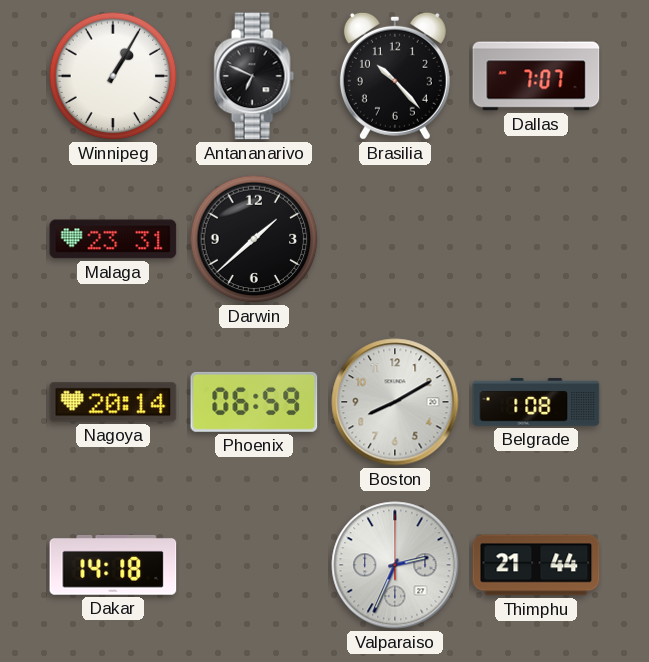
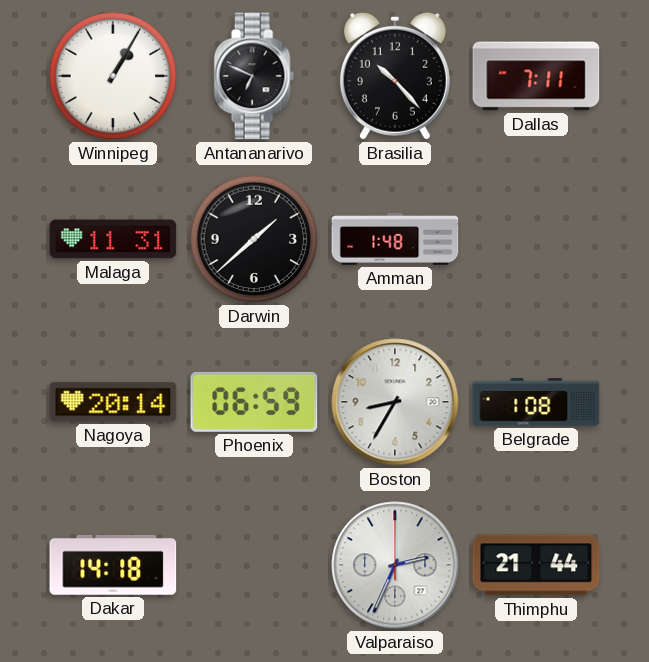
Dallas: 7:07 -> 7:11 (536, 76)
Malaga: 23:31 -> 11:31 (113, 239)
Amman: none -> 1:48 (395, 240)
Boston: 8:10 -> 8:35 (395, 402)
